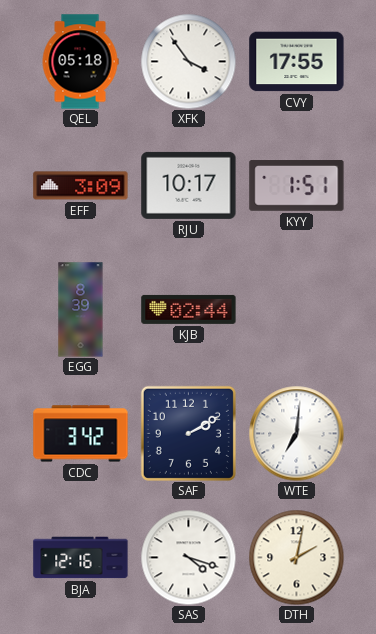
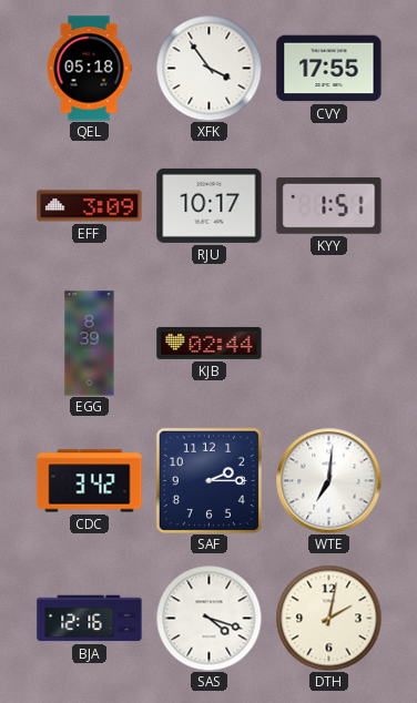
SAF: 2:10 -> 2:15 (208, 480)
